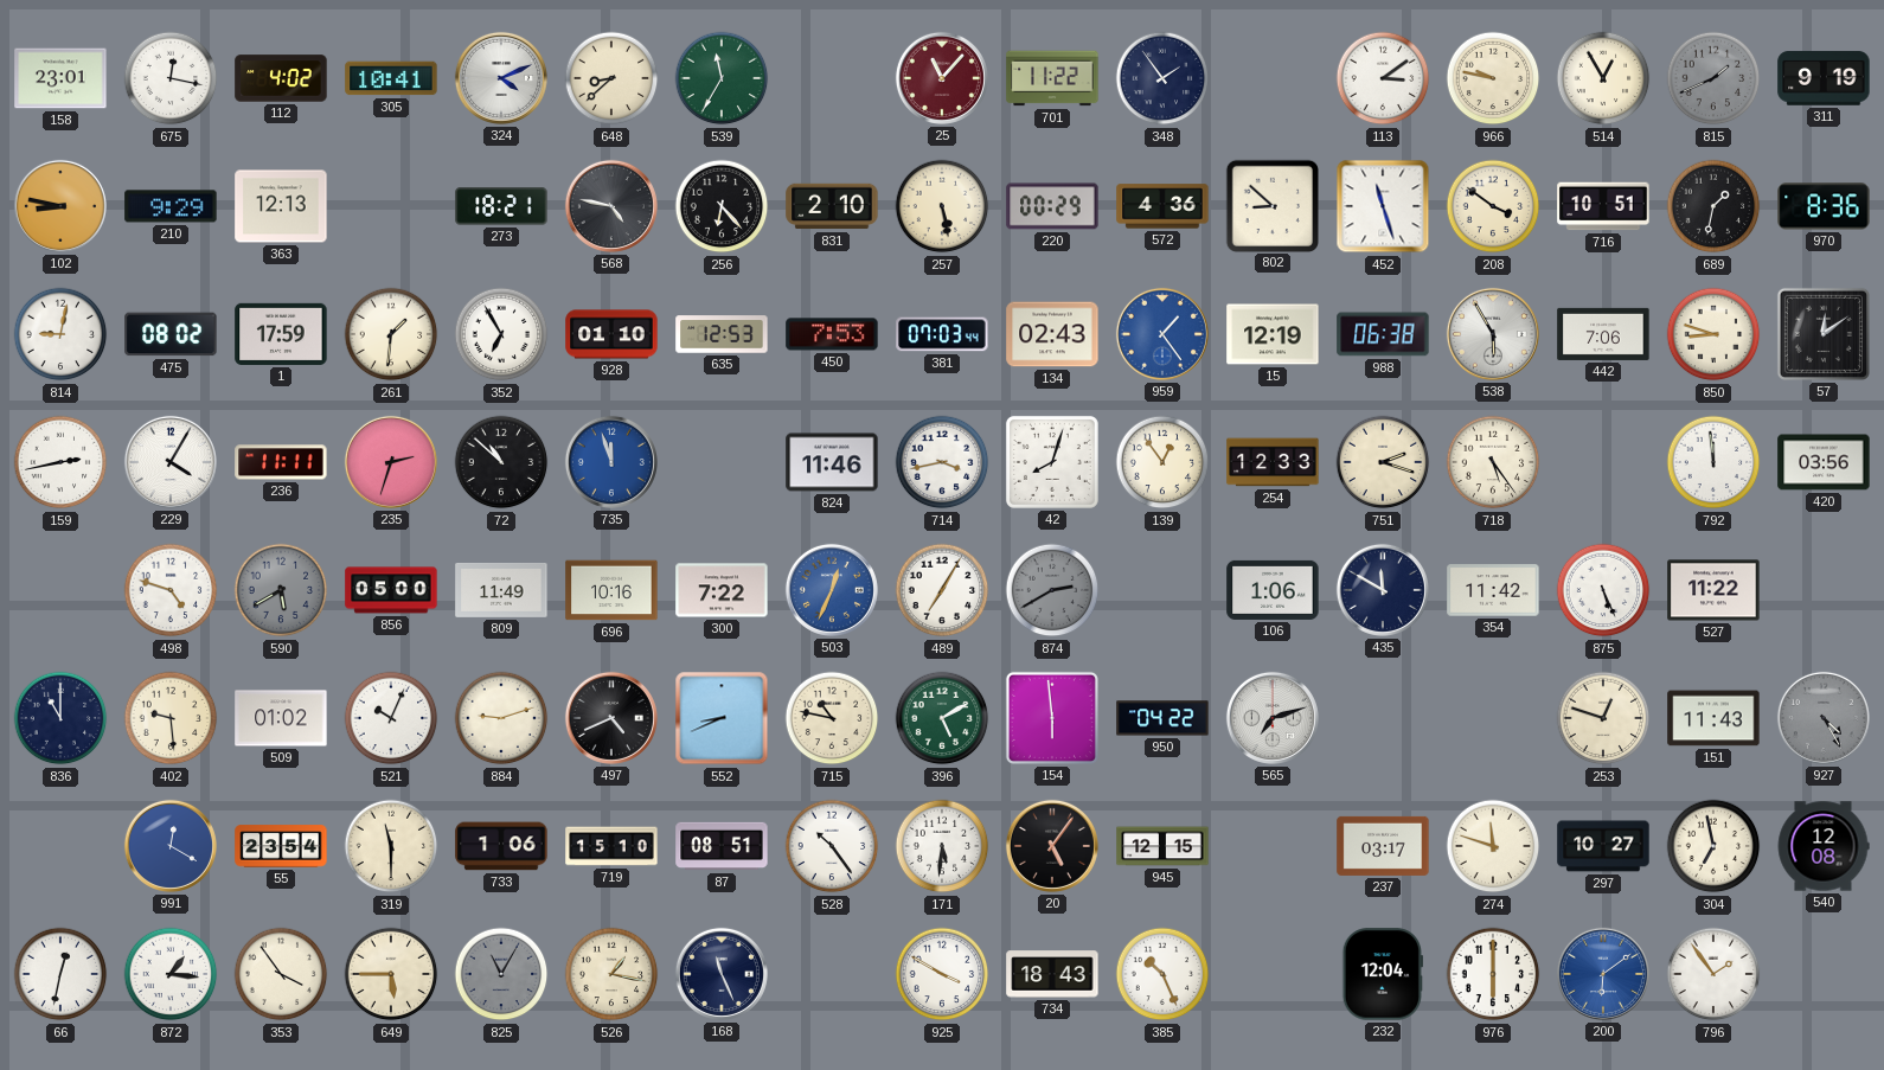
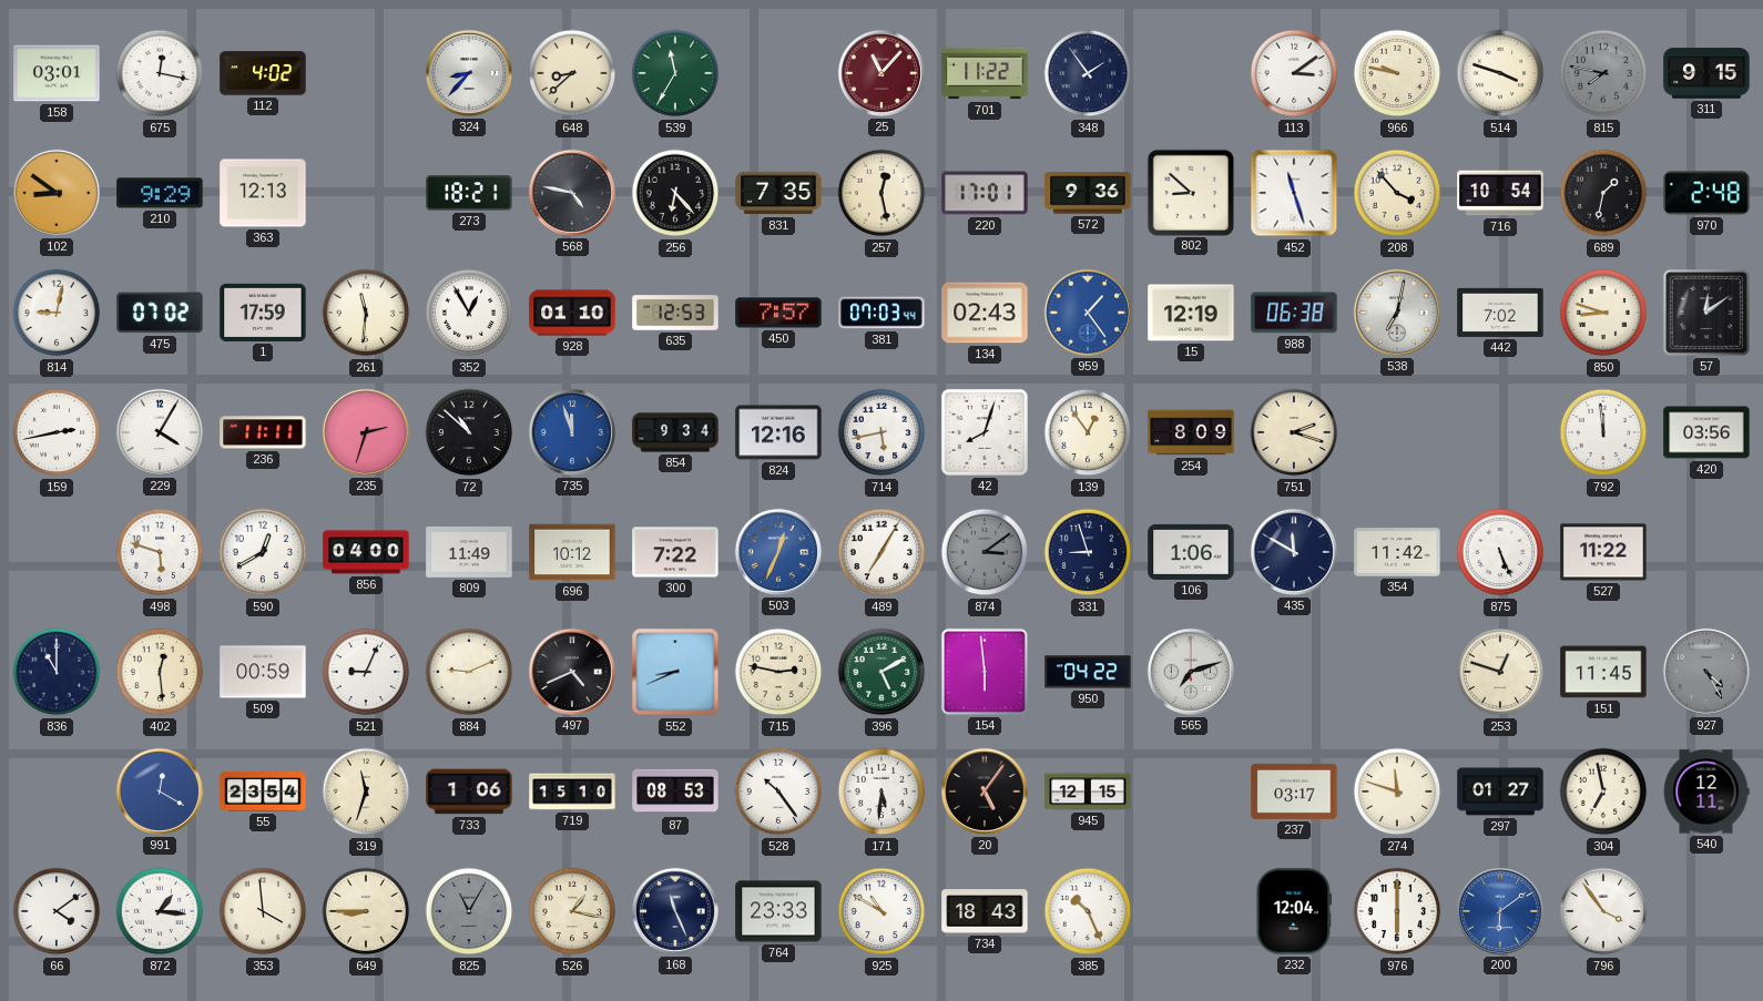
158: 23:01 -> 03:01 (57, 73)
305: 10:41 -> none (391, 78)
324: 4:11 -> 8:37 (469, 73)
514: 12:55 -> 3:48 (1500, 73)
815: 1:41 -> 7:47 (1603, 73)
311: 9:19 -> 9:15 (1706, 73)
102: 8:47 -> 8:51 (57, 193)
831: 2:10 -> 7:35 (778, 193)
257: 5:28 -> 12:28 (882, 193)
220: 00:29 -> 17:01 (985, 193)
572: 4:36 -> 9:36 (1088, 193)
208: 3:51 -> 3:53 (1397, 193)
716: 10:51 -> 10:54 (1500, 193)
970: 8:36 -> 2:48 (1706, 193)
475: 08:02 -> 07:02 (160, 313)
261: 1:31 -> 11:31 (366, 313)
352: 6:55 -> 12:55 (469, 313)
450: 7:53 -> 7:57 (778, 313)
538: 5:55 -> 7:02 (1397, 313)
442: 7:06 -> 7:02 (1500, 313)
854: none -> 9:34 (675, 432)
824: 11:46 -> 12:16 (778, 432)
714: 3:43 -> 5:43 (882, 432)
254: 12:33 -> 8:09 (1191, 432)
718: 5:24 -> none (1493, 462)
498: 4:48 -> 5:48 (160, 552)
590: 5:40 -> 12:40 (263, 552)
590 dial: grey -> white (263, 552)
856: 05:00 -> 04:00 (366, 552)
696: 10:16 -> 10:12 (572, 552)
874: 2:40 -> 3:09 (985, 552)
331: none -> 8:57 (1088, 552)
402: 9:29 -> 12:29 (160, 672)
509: 01:02 -> 00:59 (263, 672)
521: 10:04 -> 9:04 (366, 672)
884: 9:12 -> 9:11 (469, 672)
715: 10:47 -> 2:47 (778, 672)
151: 11:43 -> 11:45 (1603, 672)
319: 11:30 -> 11:33 (366, 791)
87: 08:51 -> 08:53 (675, 791)
297: 10:27 -> 01:27 (1500, 791)
540: 12:08 -> 12:11 (1706, 791)
66: 12:32 -> 4:09 (57, 911)
353: 3:54 -> 3:59 (263, 911)
649: 5:45 -> 8:45 (366, 911)
764: none -> 23:33 (778, 911)
925: 3:50 -> 10:50 (882, 911)
796: 1:54 -> 3:54 (1603, 911)
